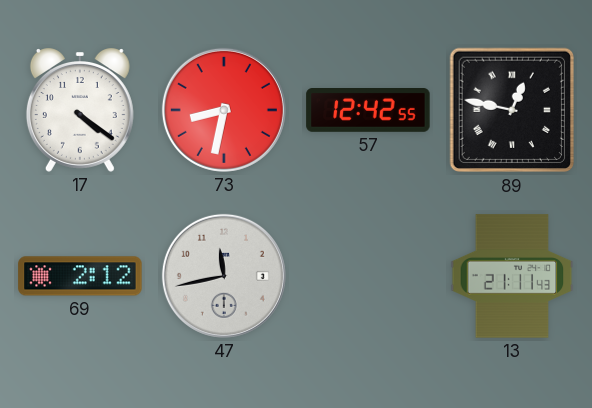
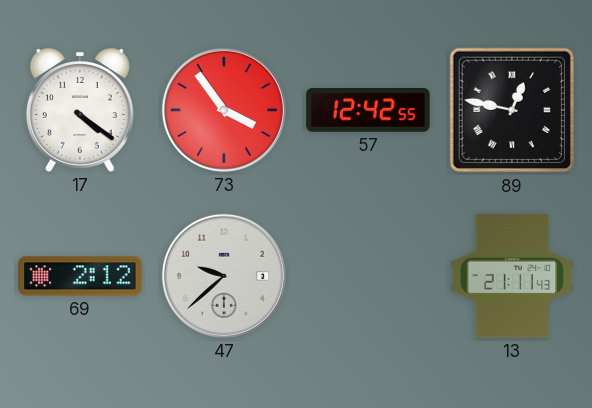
73: 8:32 -> 3:54 (224, 110)
47: 11:43 -> 9:38 (224, 276)
